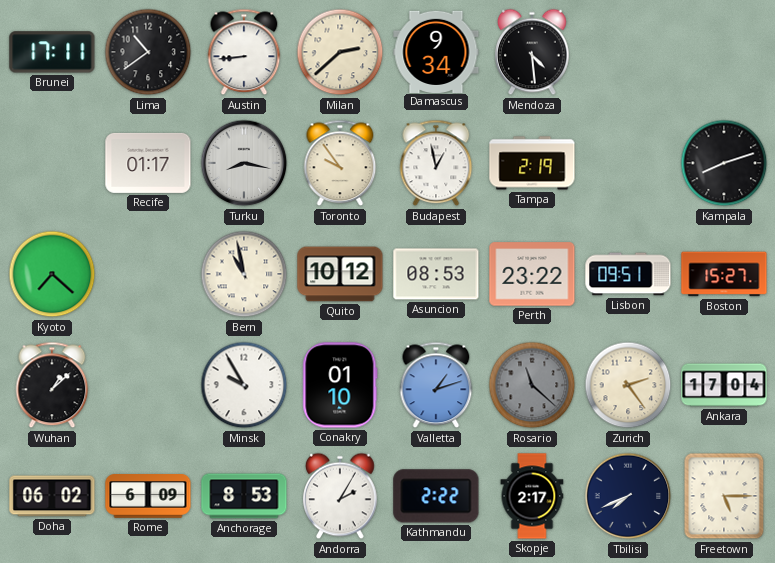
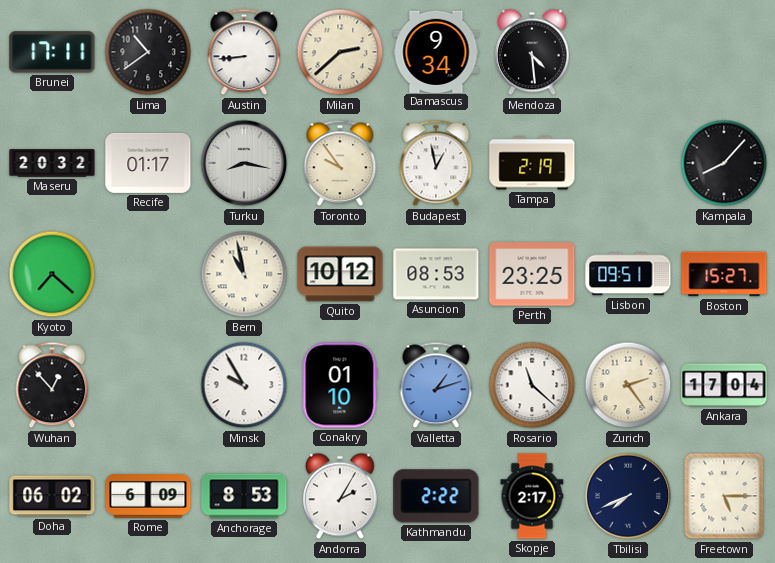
Maseru: none -> 20:32 (52, 163)
Kampala: 8:12 -> 8:07 (724, 163)
Perth: 23:22 -> 23:25 (532, 274)
Wuhan: 1:08 -> 12:53 (52, 385)
Rosario dial: grey -> white (532, 385)
